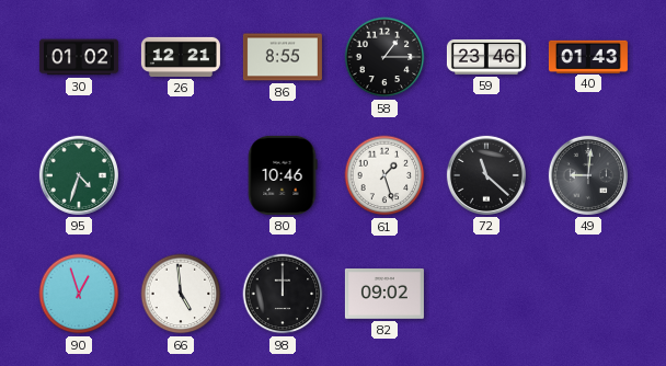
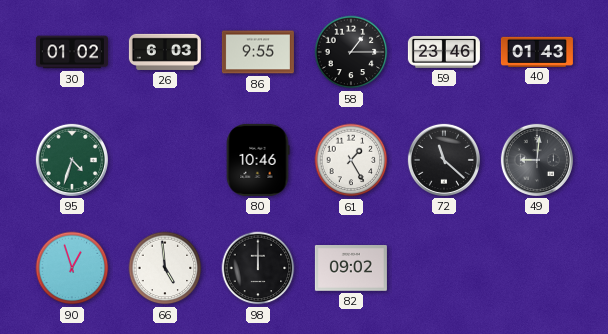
26: 12:21 -> 6:03 (165, 52)
86: 8:55 -> 9:55 (258, 52)
61: 1:27 -> 1:25 (351, 160)
